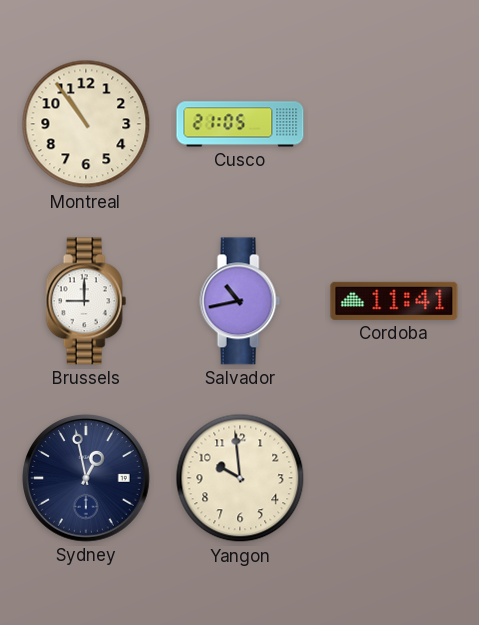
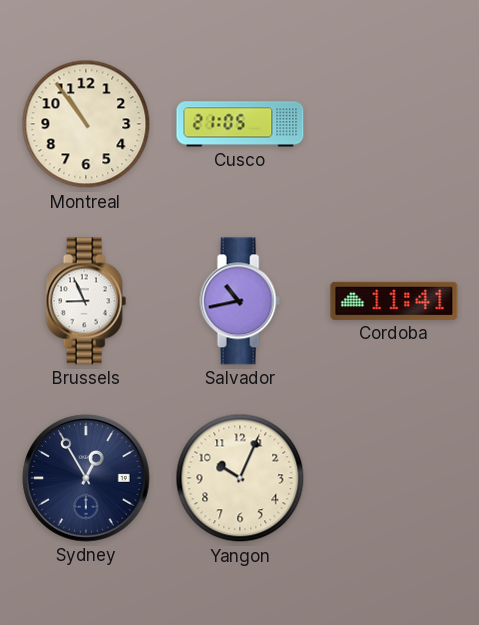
Brussels: 9:00 -> 8:56 (86, 301)
Sydney: 12:58 -> 12:55 (86, 478)
Yangon: 9:59 -> 10:04 (240, 478)
